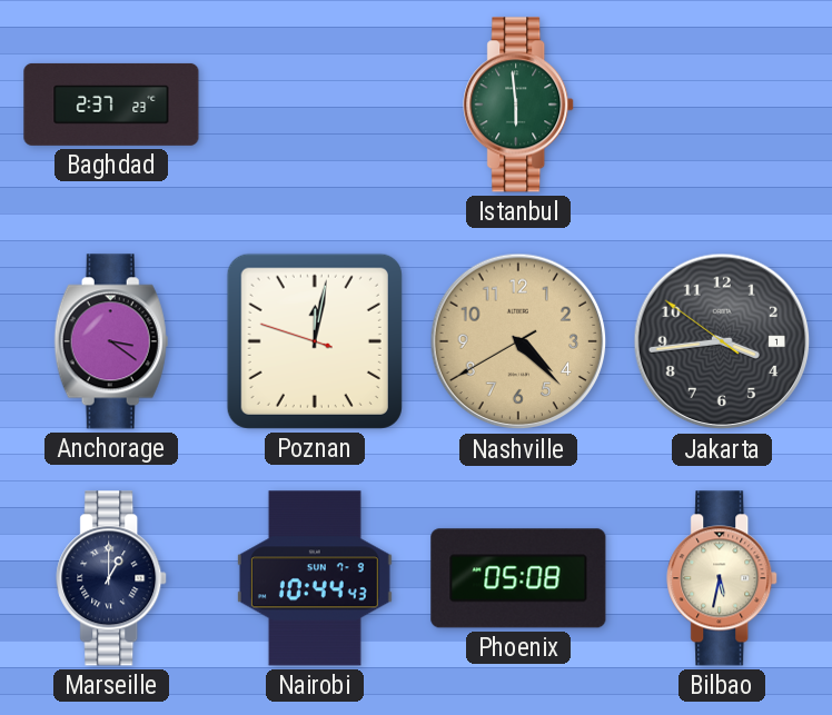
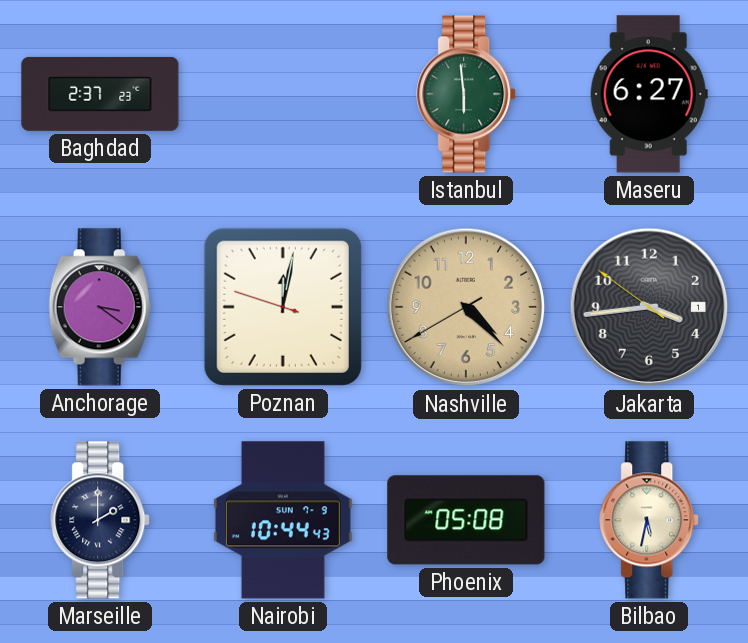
Maseru: none -> 6:27 (649, 94)
Marseille: 1:00 -> 2:00 (101, 520)
